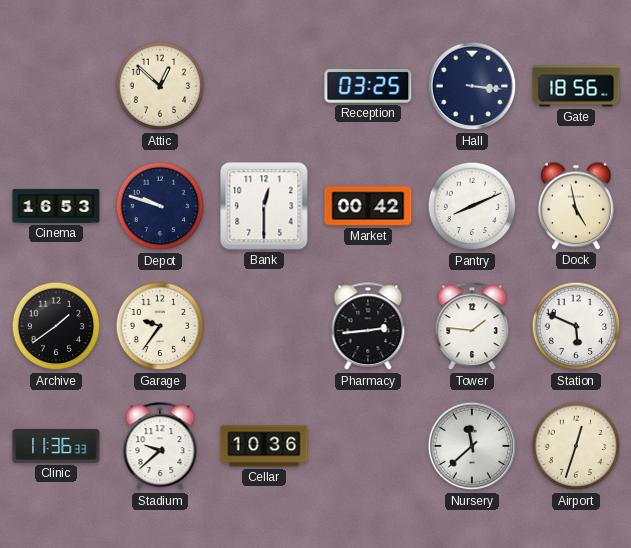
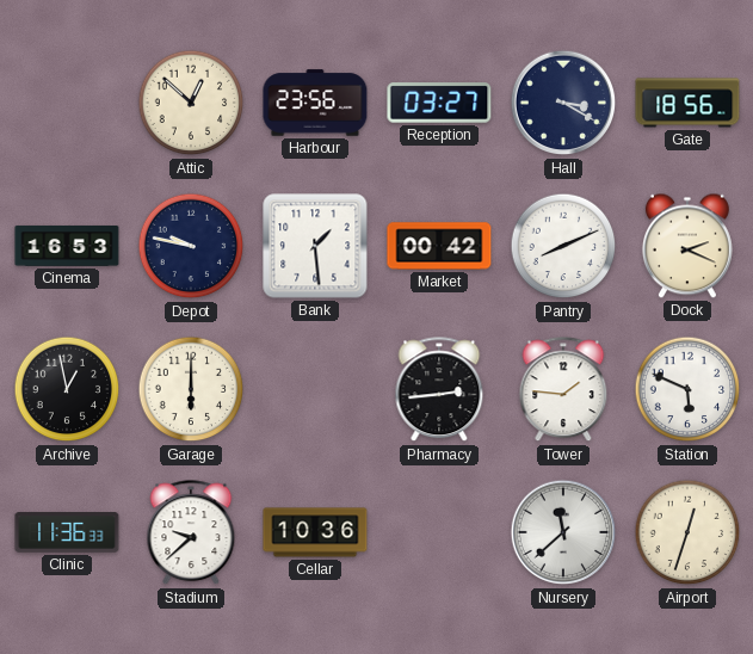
Harbour: none -> 23:56 (315, 103)
Reception: 03:25 -> 03:27 (439, 103)
Hall: 3:16 -> 3:20 (563, 103)
Depot: 9:48 -> 9:47 (191, 246)
Bank: 12:30 -> 1:29 (315, 246)
Dock: 4:58 -> 2:19 (687, 246)
Archive: 1:39 -> 12:58 (67, 389)
Garage: 9:36 -> 6:00 (191, 389)
